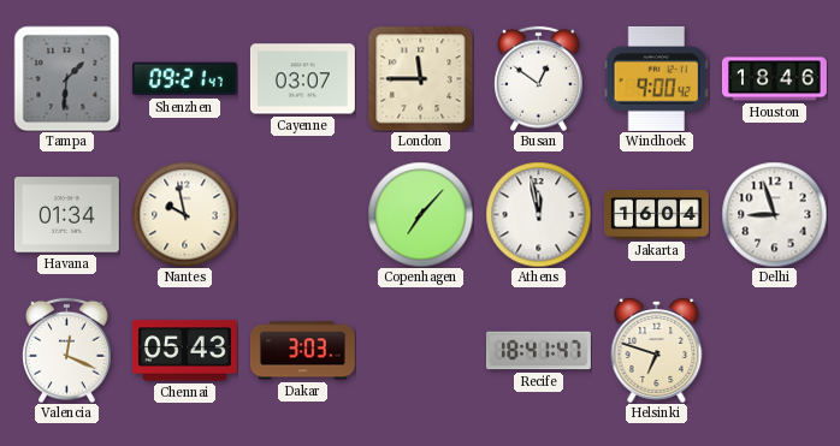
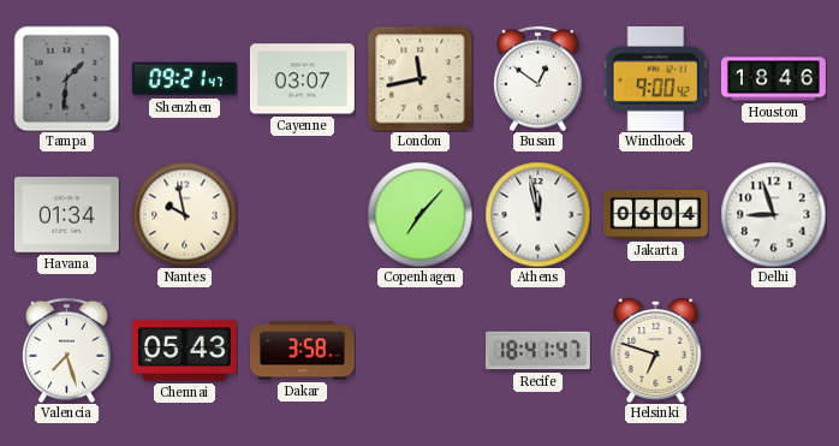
London: 11:45 -> 11:43 (419, 78)
Jakarta: 16:04 -> 06:04 (655, 214)
Valencia: 12:19 -> 7:27 (67, 350)
Dakar: 3:03 -> 3:58 (302, 351)
